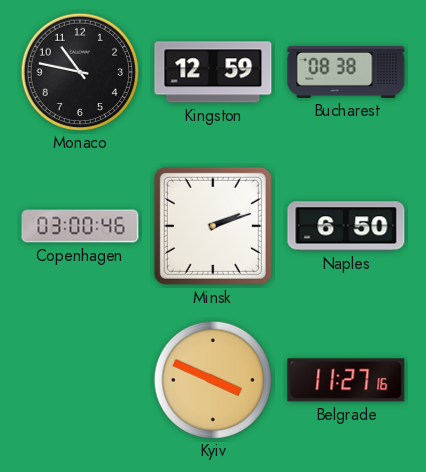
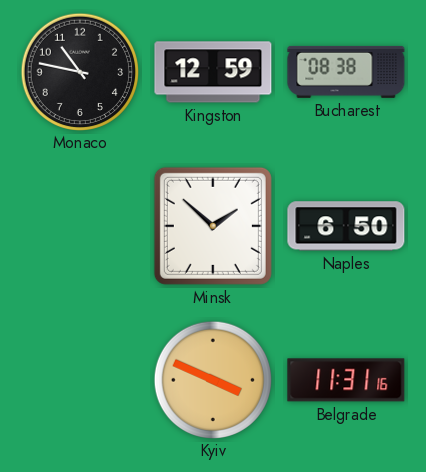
Copenhagen: 03:00 -> none (80, 226)
Minsk: 2:12 -> 1:52 (213, 226)
Belgrade: 11:27 -> 11:31 (346, 380)
